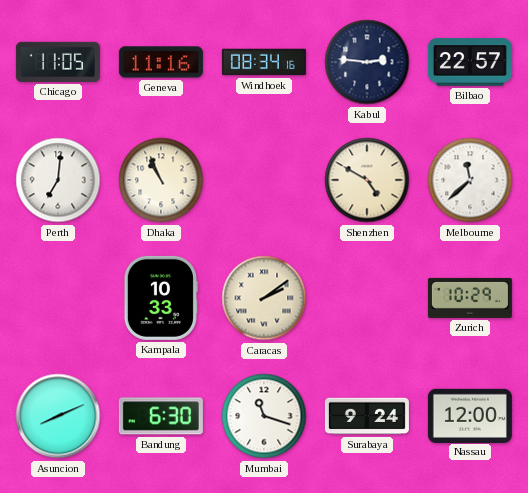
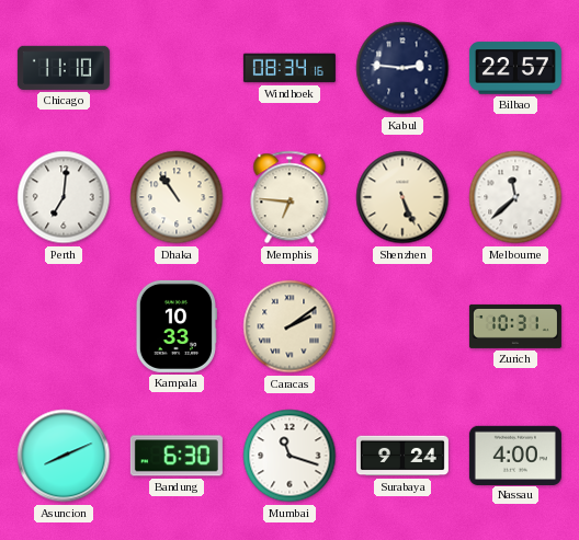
Chicago: 11:05 -> 11:10 (64, 68)
Geneva: 11:16 -> none (161, 62)
Dhaka: 10:56 -> 10:54 (177, 197)
Memphis: none -> 6:46 (289, 197)
Shenzhen: 4:50 -> 5:26 (402, 197)
Zurich: 10:29 -> 10:31 (515, 326)
Nassau: 12:00 -> 4:00 (515, 455)
